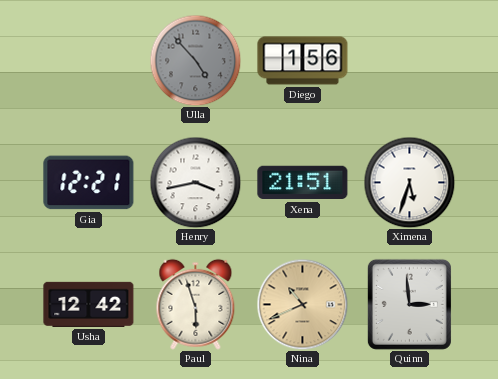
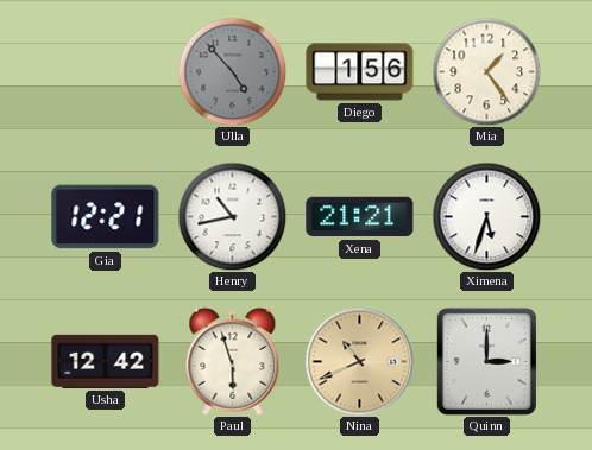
Mia: none -> 1:24 (486, 71)
Henry: 3:43 -> 10:43 (232, 216)
Xena: 21:51 -> 21:21 (360, 217)
Quinn: 2:59 -> 3:00 (486, 361)
